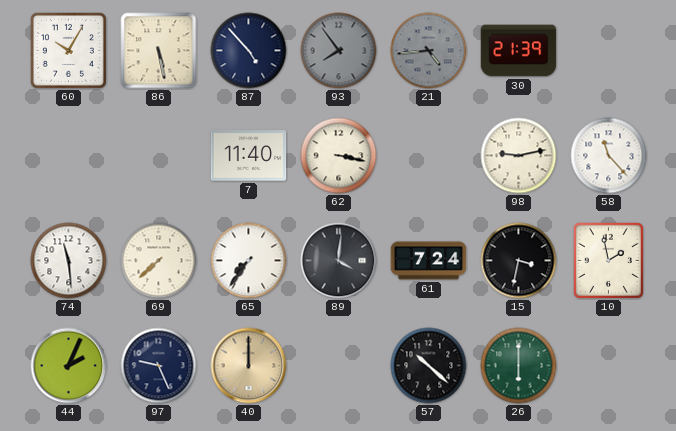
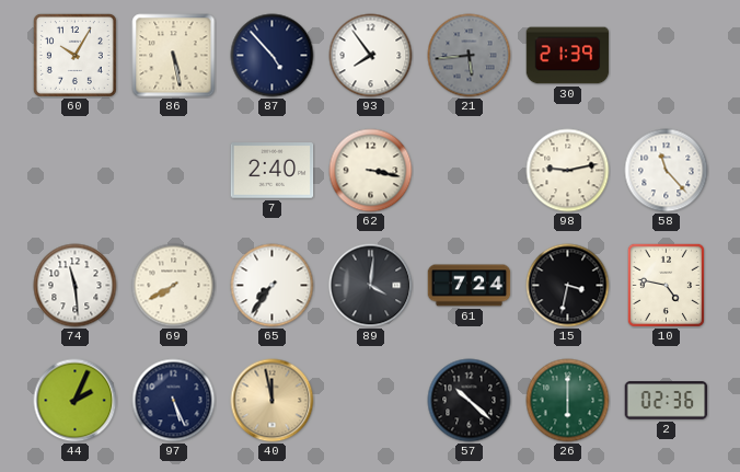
93 dial: grey -> white (371, 56)
21: 4:44 -> 5:44 (470, 56)
7: 11:40 -> 2:40 (273, 171)
69: 7:38 -> 7:40 (174, 286)
10: 1:58 -> 4:47 (666, 285)
97: 9:26 -> 5:26 (174, 401)
40: 12:00 -> 11:58 (273, 401)
2: none -> 02:36 (667, 401)
